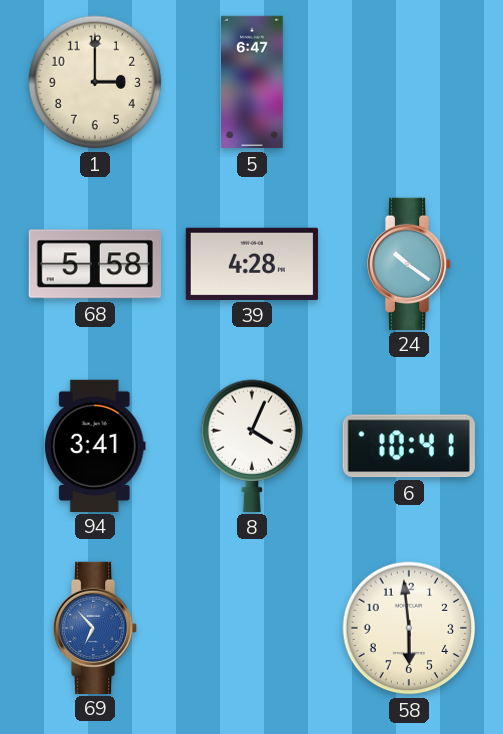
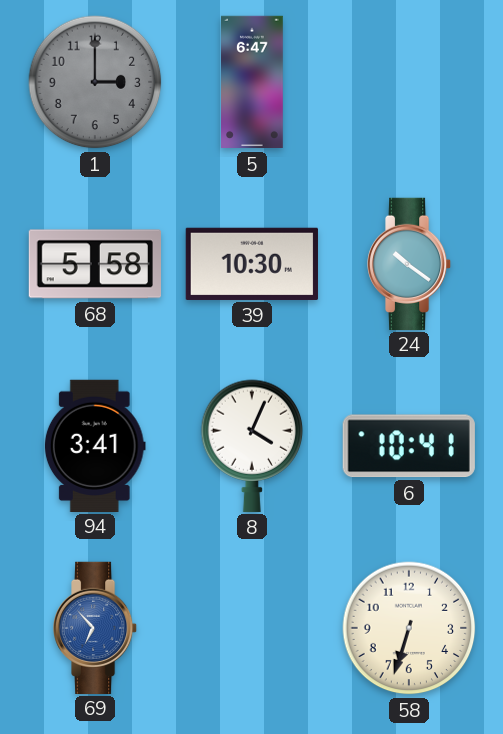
1 dial: cream -> grey (95, 82)
39: 4:28 -> 10:30 (252, 264)
58: 5:59 -> 6:33 (409, 628)
